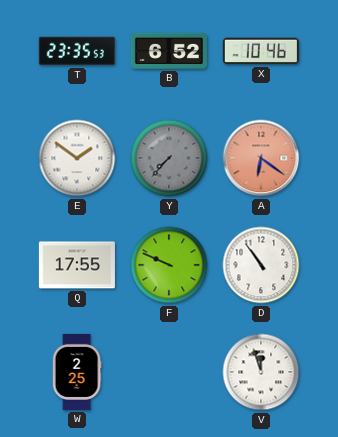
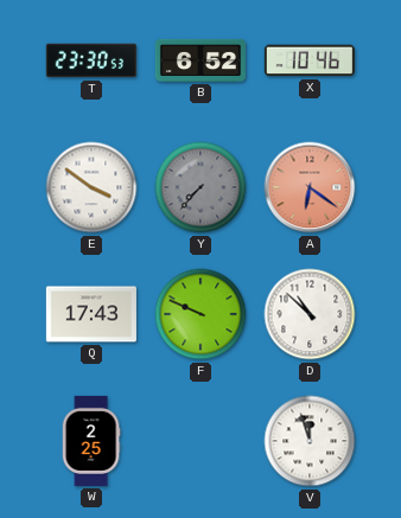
T: 23:35 -> 23:30 (91, 60)
E: 1:51 -> 3:51 (91, 187)
Q: 17:55 -> 17:43 (91, 314)
D: 10:54 -> 10:52 (310, 314)
